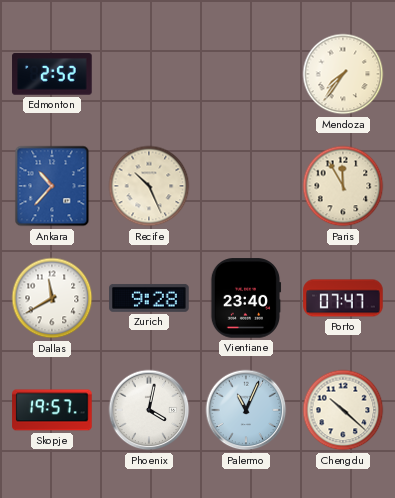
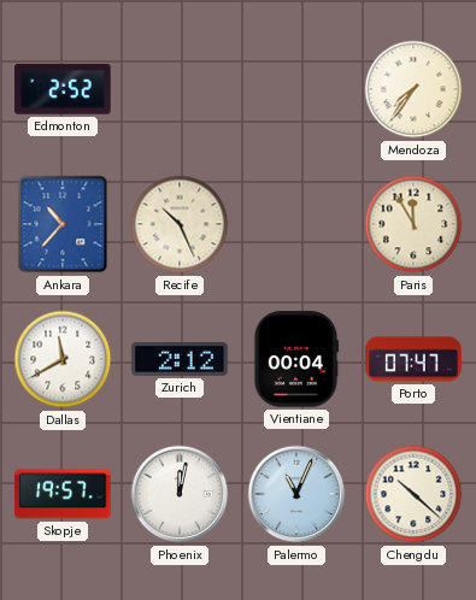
Zurich: 9:28 -> 2:12 (180, 359)
Vientiane: 23:40 -> 00:04 (296, 359)
Phoenix: 4:02 -> 12:02 (180, 494)
